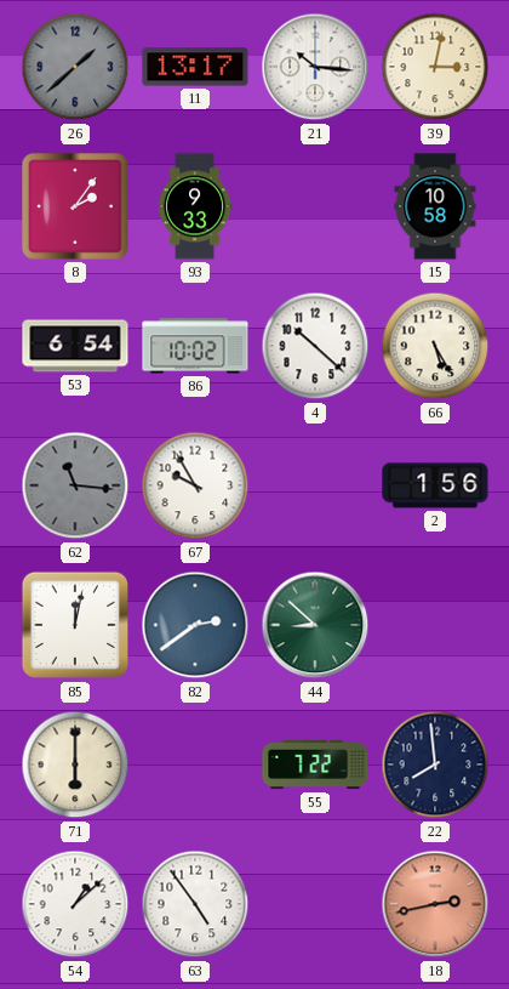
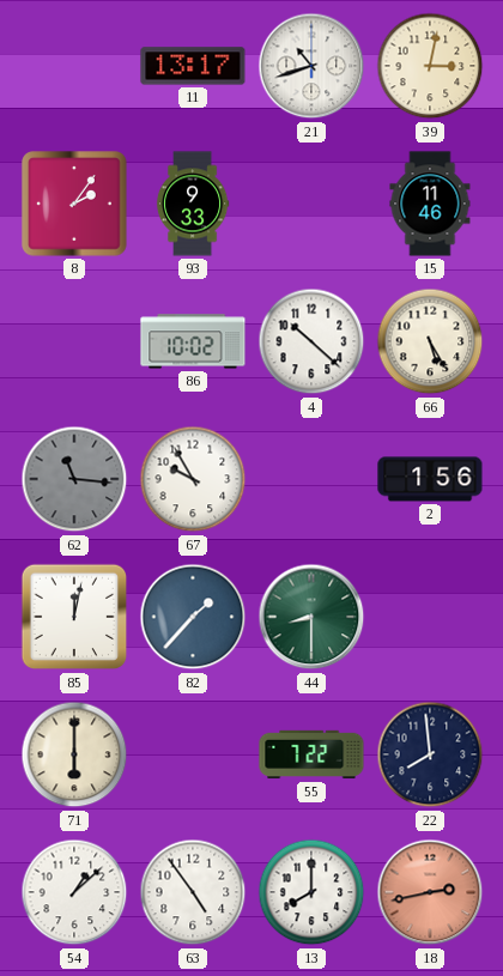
26: 1:38 -> none (75, 67)
21: 10:16 -> 10:42 (311, 66)
15: 10:58 -> 11:46 (430, 204)
53: 6:54 -> none (75, 346)
82: 2:39 -> 1:37 (193, 617)
44: 8:52 -> 8:30 (311, 617)
13: none -> 8:00 (311, 892)
